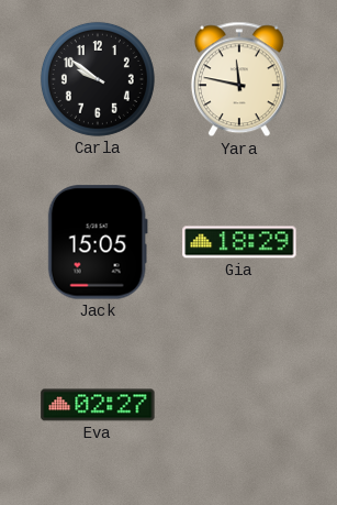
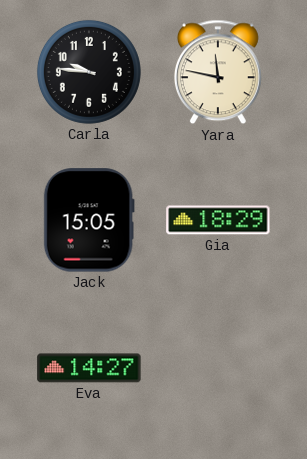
Carla: 9:51 -> 9:46 (89, 72)
Eva: 02:27 -> 14:27 (89, 368)
